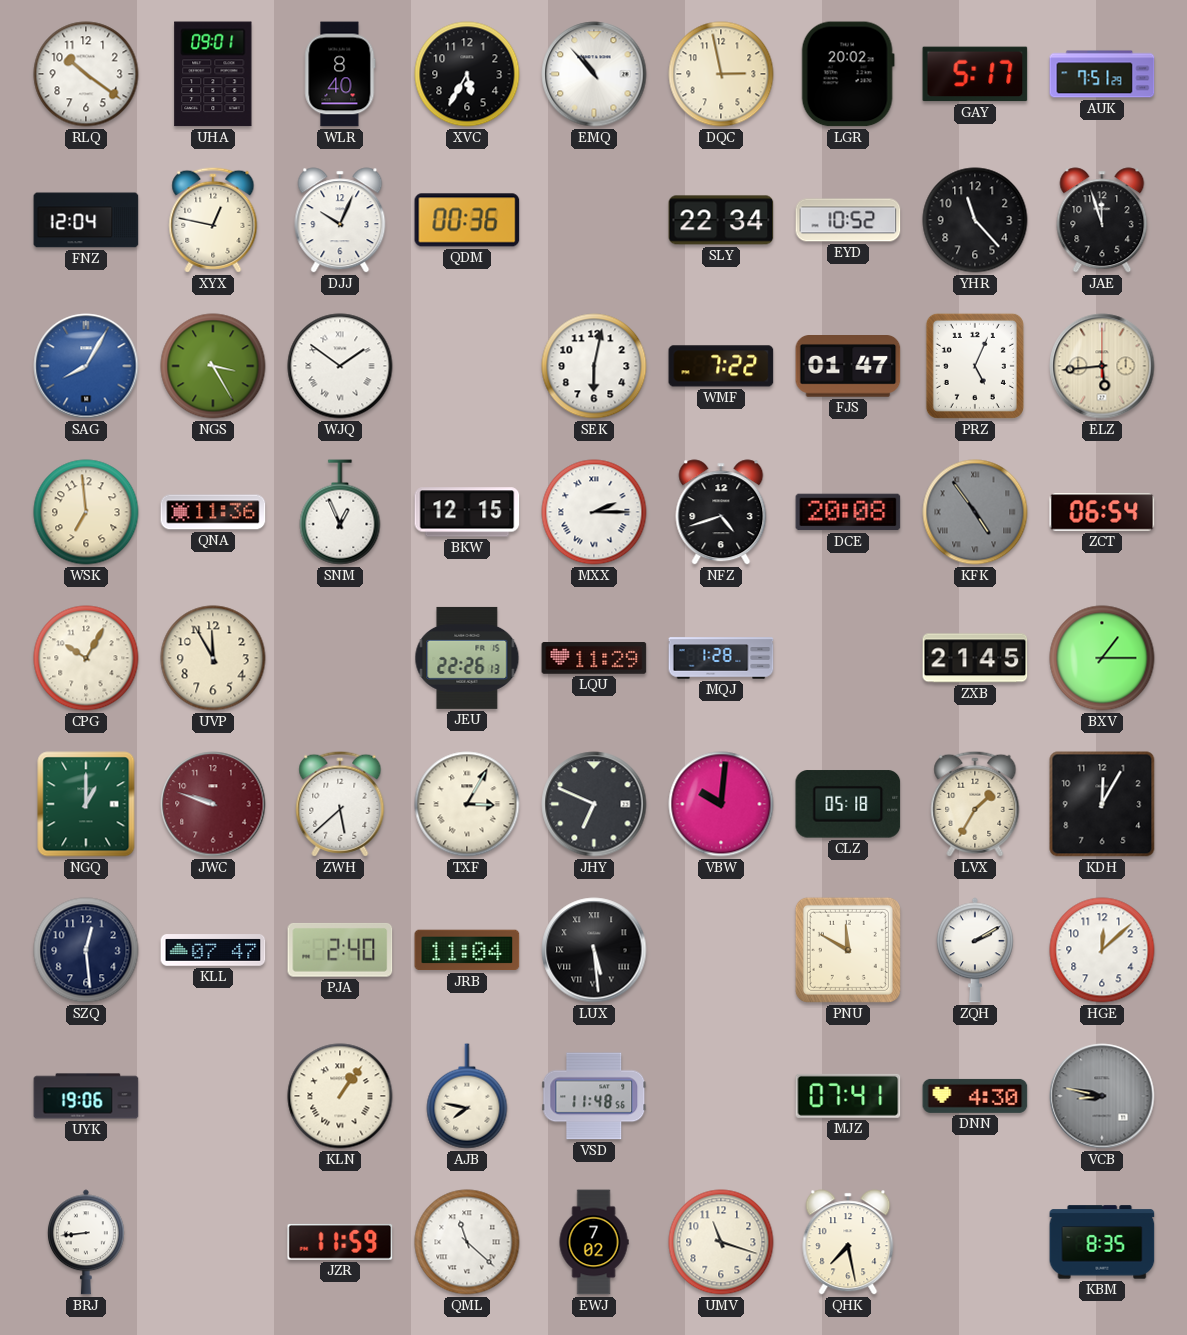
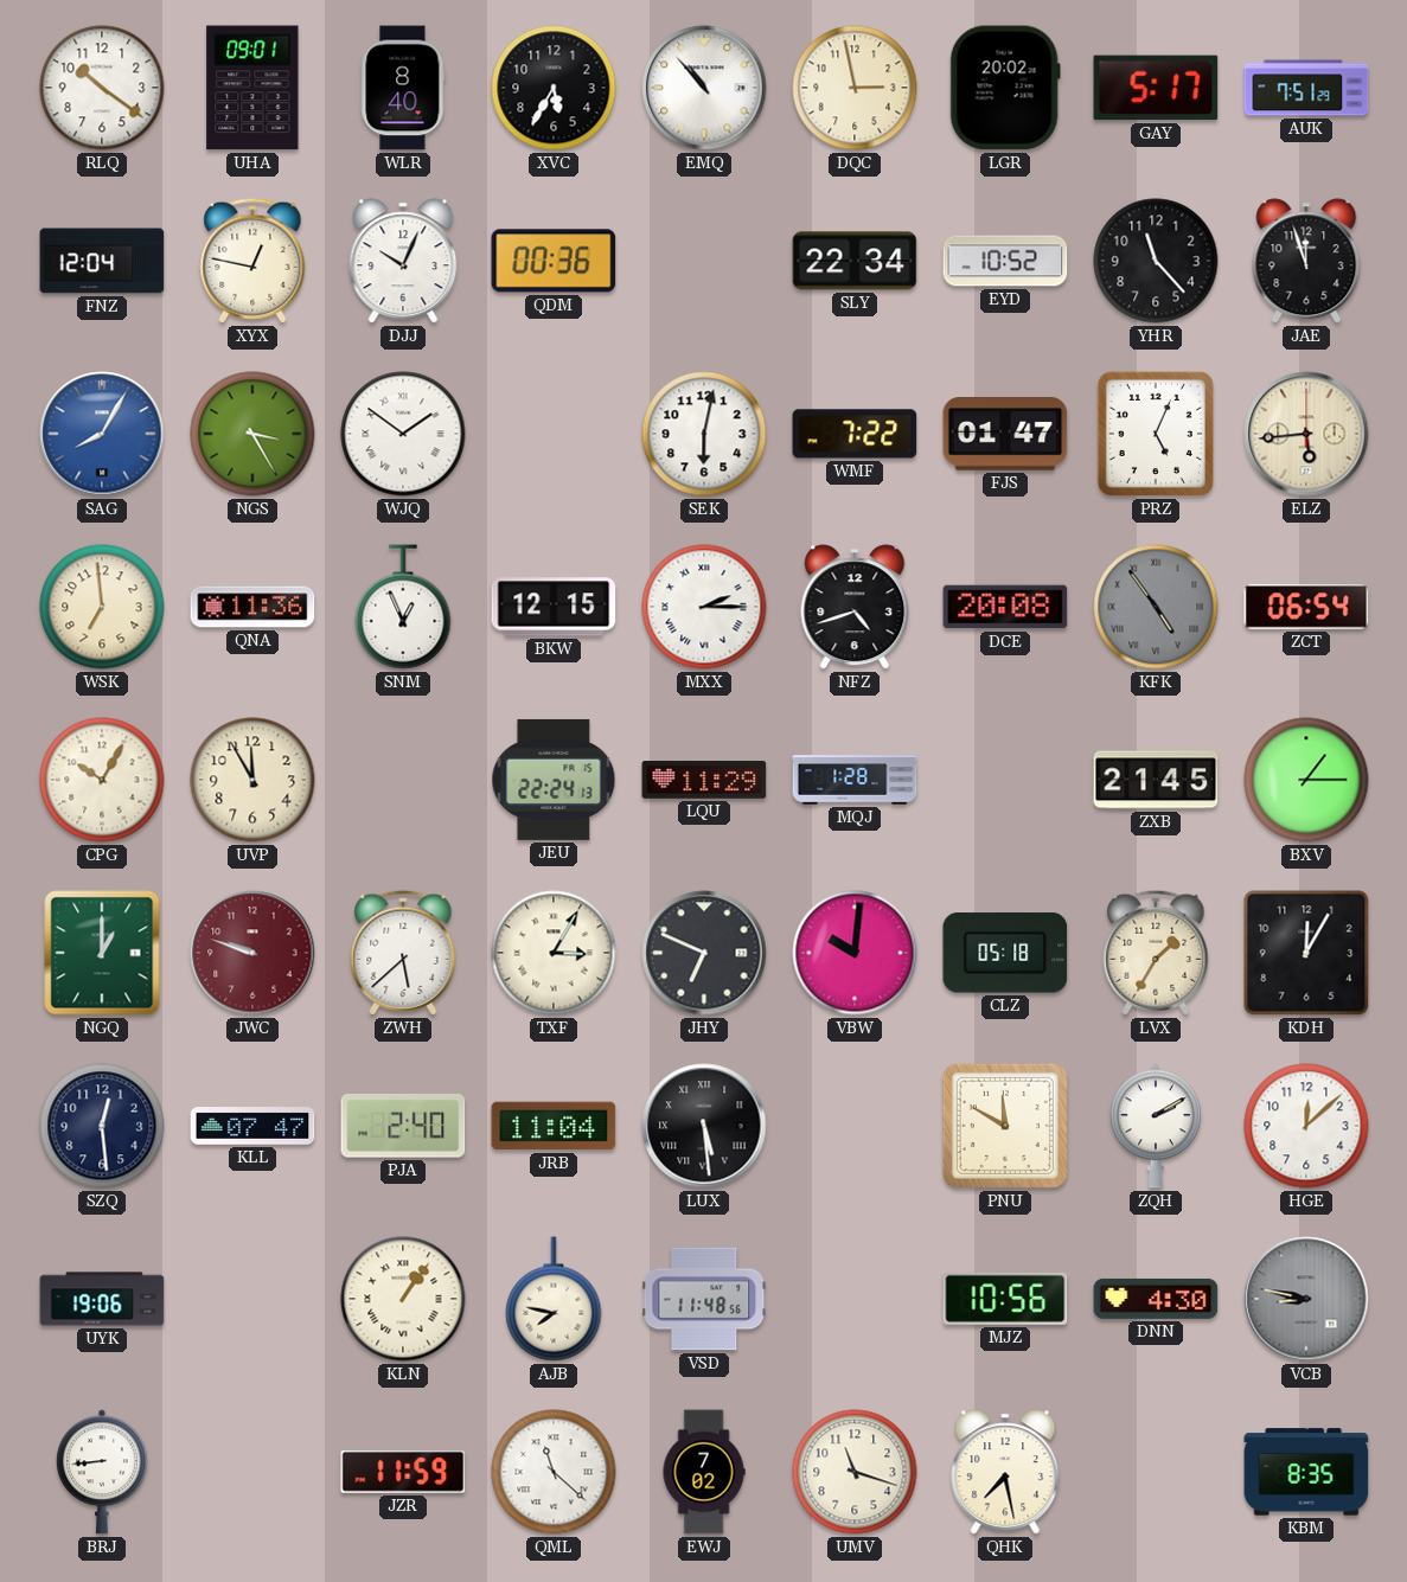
JEU: 22:26 -> 22:24 (554, 780)
MJZ: 07:41 -> 10:56 (1005, 1299)
